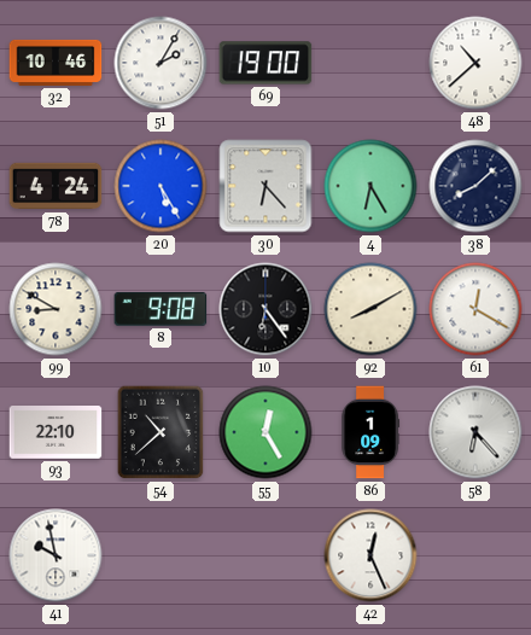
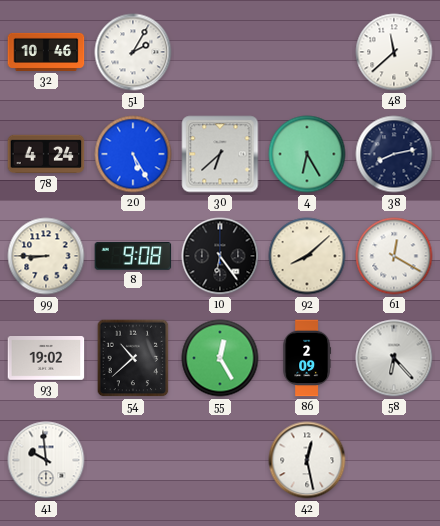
69: 19:00 -> none (265, 63)
48: 10:38 -> 11:38 (394, 52)
30: 6:23 -> 6:38 (220, 154)
38: 8:08 -> 8:13 (394, 154)
99: 8:50 -> 8:45 (46, 256)
92: 8:10 -> 8:08 (307, 256)
93: 22:10 -> 19:02 (46, 359)
86: 1:09 -> 2:09 (307, 358)
41: 9:58 -> 9:59 (46, 460)
42: 12:26 -> 12:28 (307, 460)
